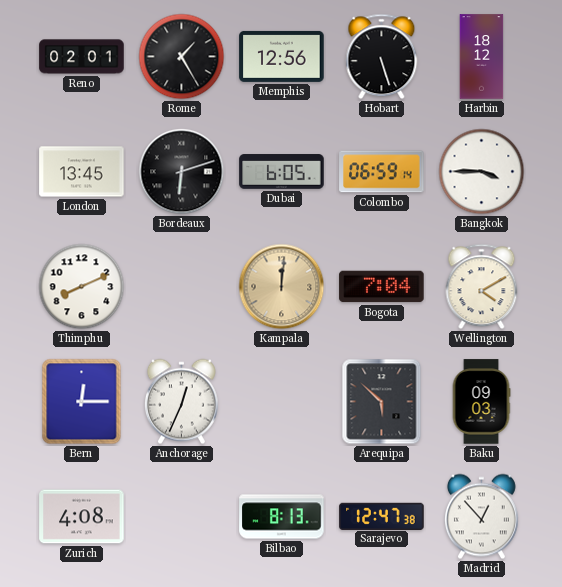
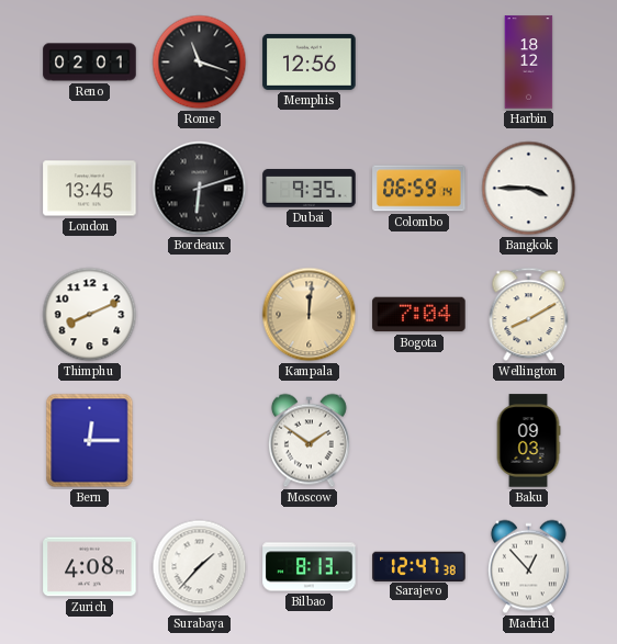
Rome: 1:25 -> 11:18 (200, 63)
Hobart: 5:27 -> none (382, 57)
Dubai: 6:05 -> 9:35 (310, 189)
Wellington: 4:10 -> 8:10 (529, 315)
Anchorage: 12:34 -> none (181, 402)
Moscow: none -> 1:51 (308, 441)
Arequipa: 5:52 -> none (382, 402)
Surabaya: none -> 1:37 (200, 567)
